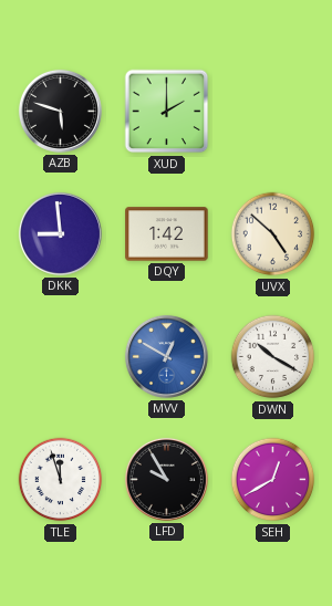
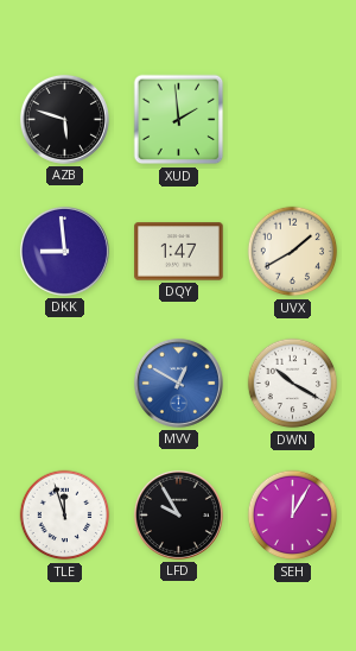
XUD: 2:00 -> 1:59 (179, 120)
DQY: 1:42 -> 1:47 (179, 252)
UVX: 4:52 -> 1:40 (293, 252)
SEH: 12:40 -> 12:05 (293, 516)
